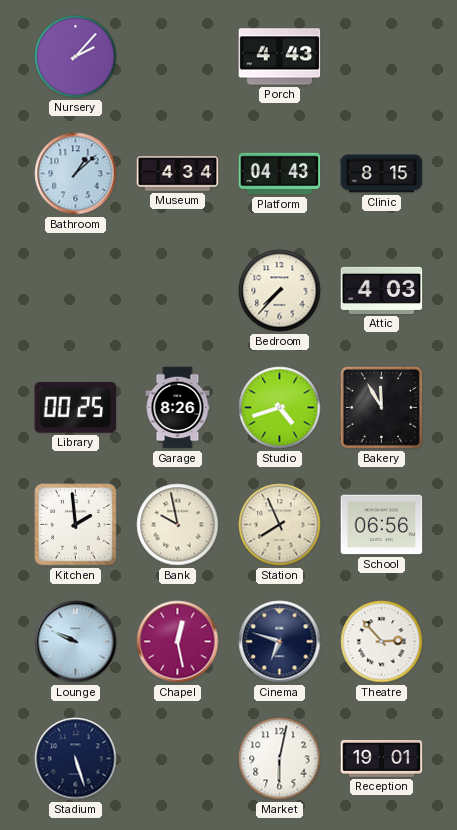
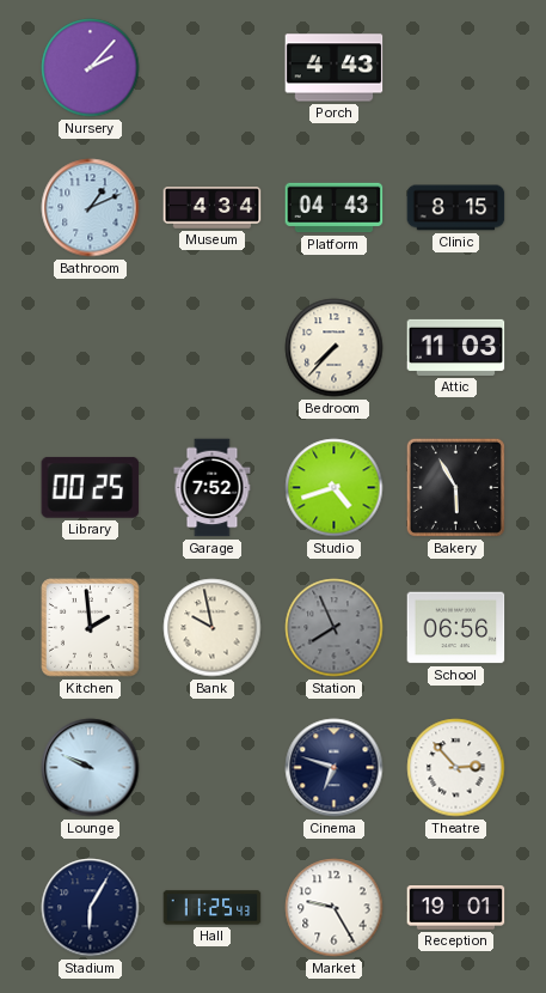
Bathroom: 1:08 -> 1:11 (91, 208)
Attic: 4:03 -> 11:03 (456, 347)
Garage: 8:26 -> 7:52 (213, 488)
Bakery: 11:55 -> 5:55 (455, 487)
Station dial: cream -> grey (335, 628)
Chapel: 12:28 -> none (178, 642)
Stadium: 5:27 -> 6:05 (91, 908)
Hall: none -> 11:25 (213, 908)
Market: 6:02 -> 9:25 (335, 908)
